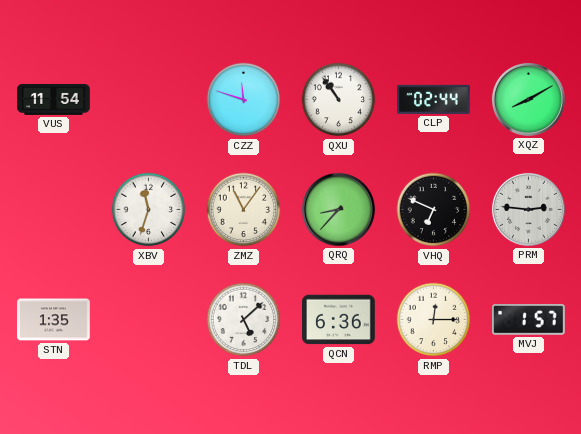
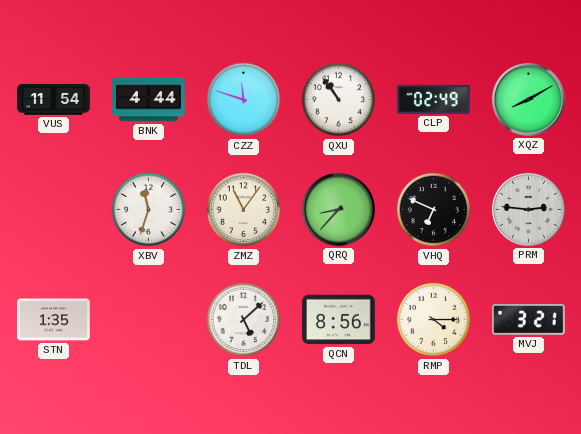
BNK: none -> 4:44 (149, 100)
CLP: 02:44 -> 02:49 (434, 99)
QCN: 6:36 -> 8:56 (339, 320)
RMP: 12:15 -> 4:15 (434, 320)
MVJ: 1:57 -> 3:21 (529, 320)
